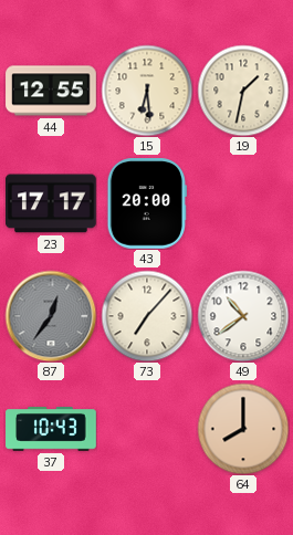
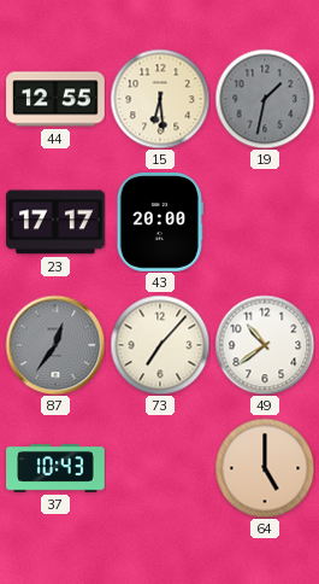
19 dial: cream -> grey (265, 99)
64: 8:00 -> 5:00 (265, 468)
